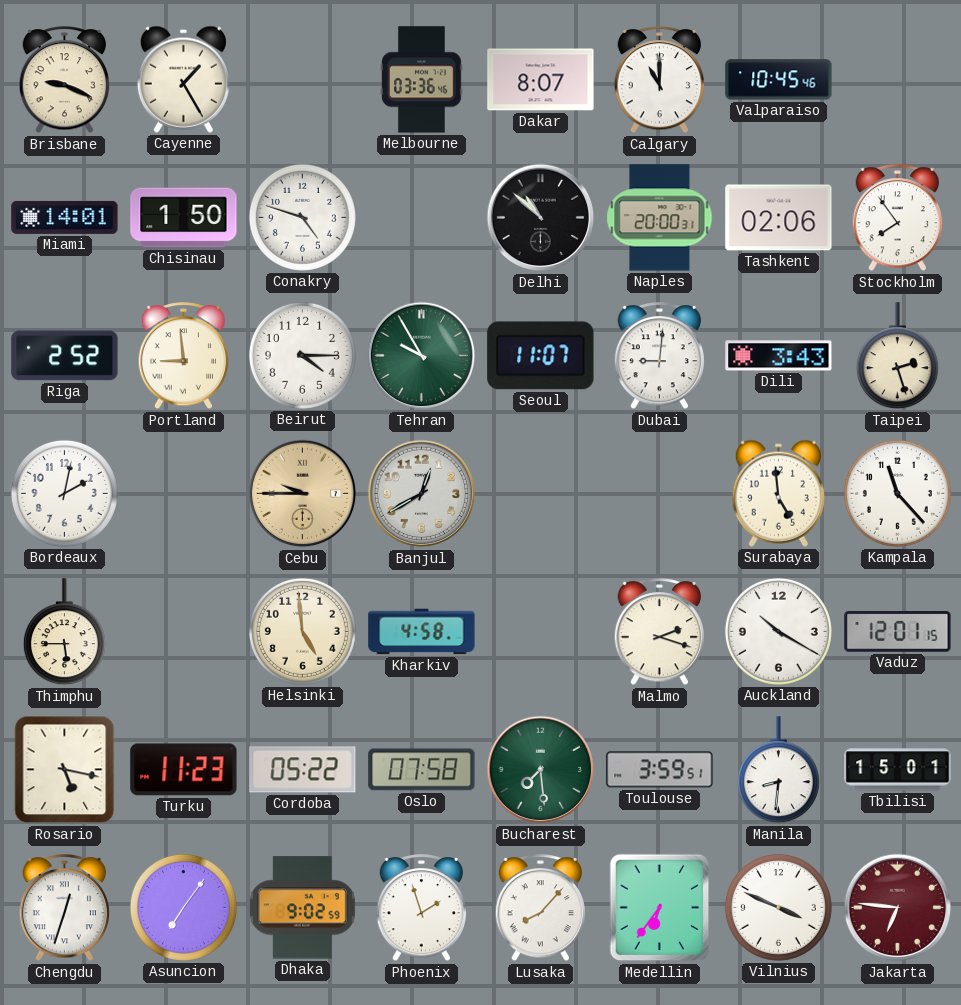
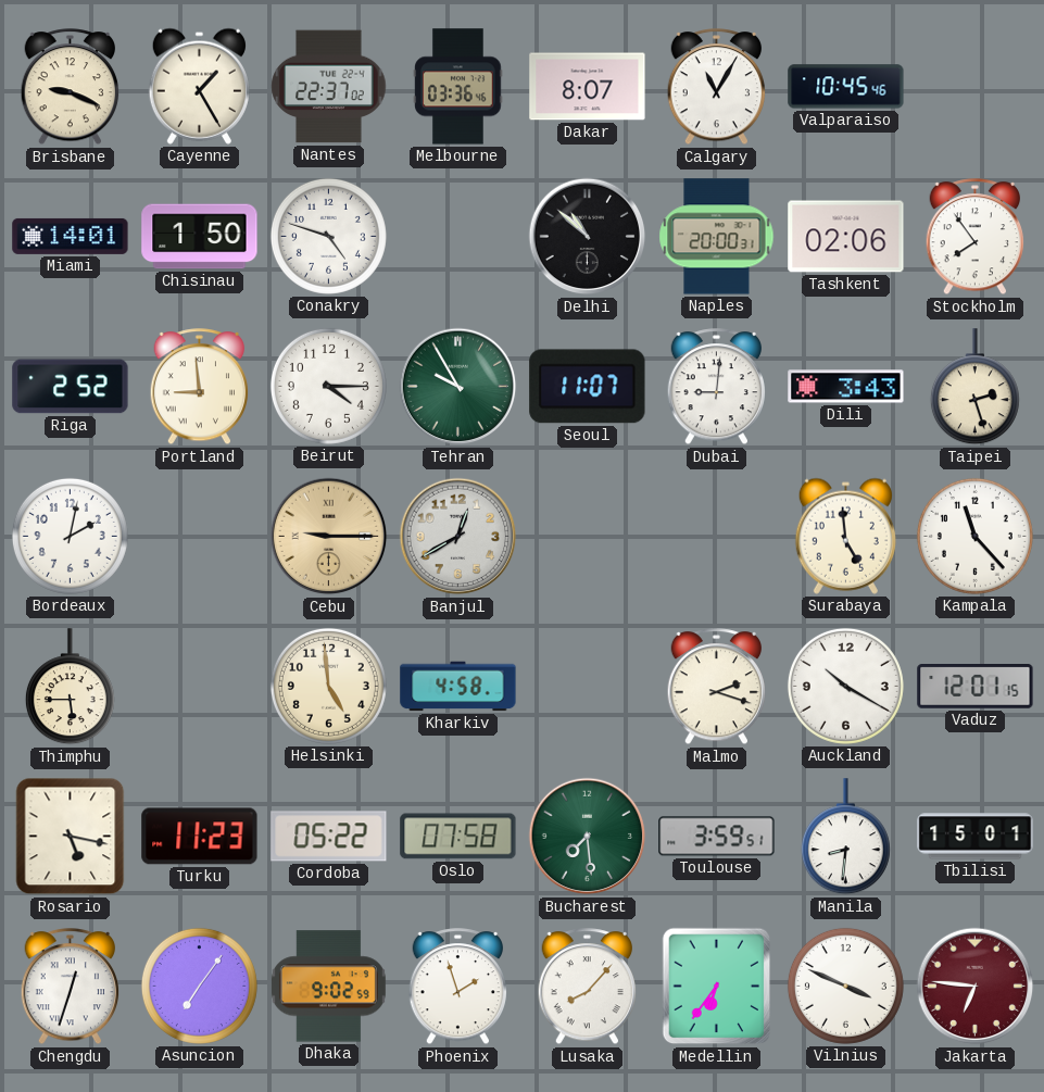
Nantes: none -> 22:37 (329, 87)
Calgary: 11:00 -> 11:05 (717, 87)
Cebu: 9:45 -> 9:15 (329, 537)
